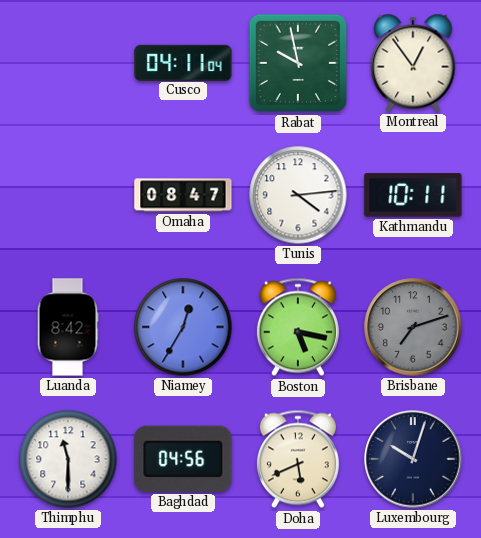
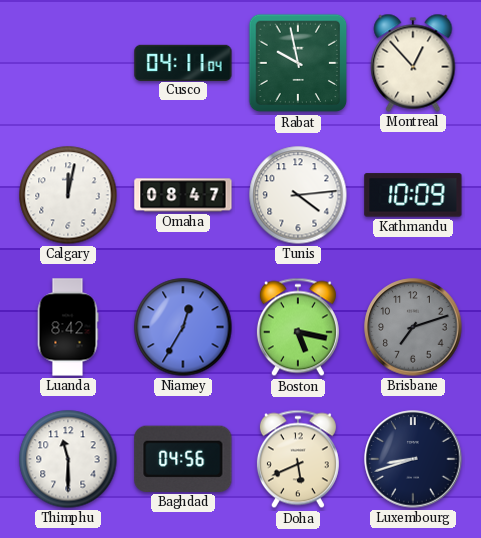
Montreal: 12:54 -> 12:53 (413, 63)
Calgary: none -> 12:02 (68, 195)
Kathmandu: 10:11 -> 10:09 (413, 195)
Luxembourg: 10:03 -> 8:42 (413, 459)
